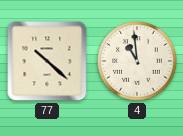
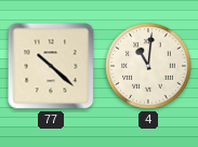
4: 10:59 -> 11:01 (148, 66)
